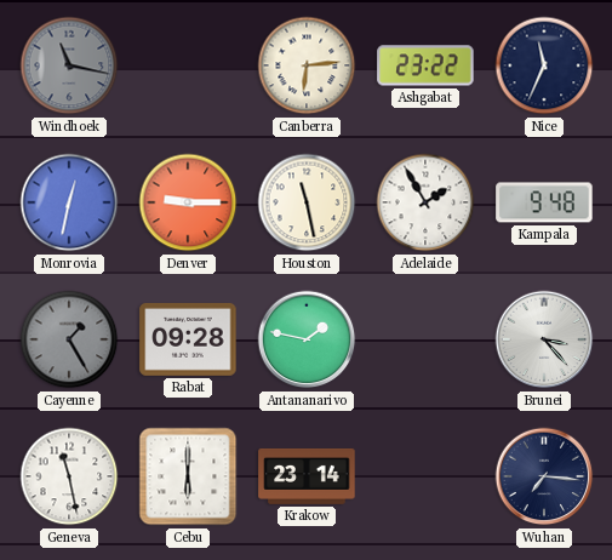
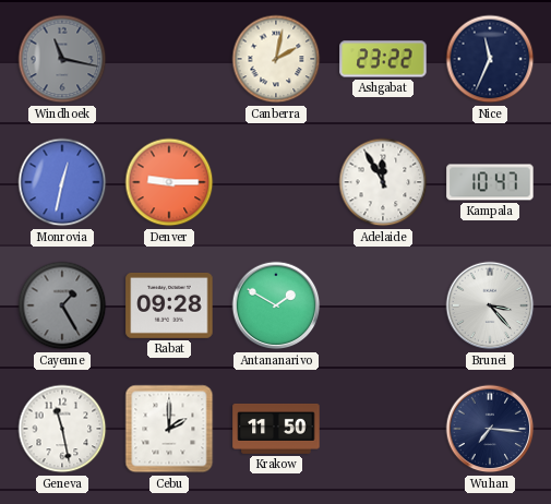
Canberra: 6:14 -> 2:02 (276, 59)
Houston: 11:28 -> none (307, 202)
Adelaide: 1:55 -> 11:55 (383, 182)
Kampala: 9:48 -> 10:47 (490, 182)
Antananarivo: 1:47 -> 1:50 (276, 305)
Cebu: 6:00 -> 2:00 (169, 429)
Krakow: 23:14 -> 11:50 (276, 429)
